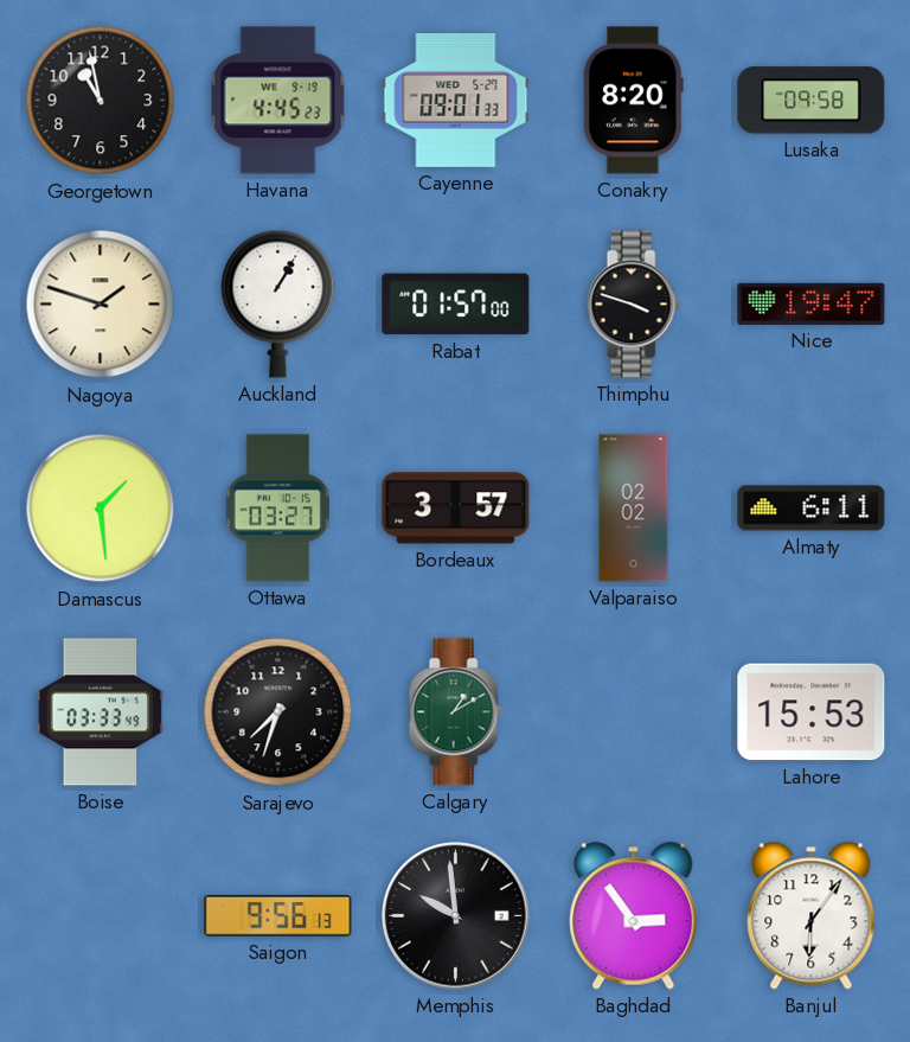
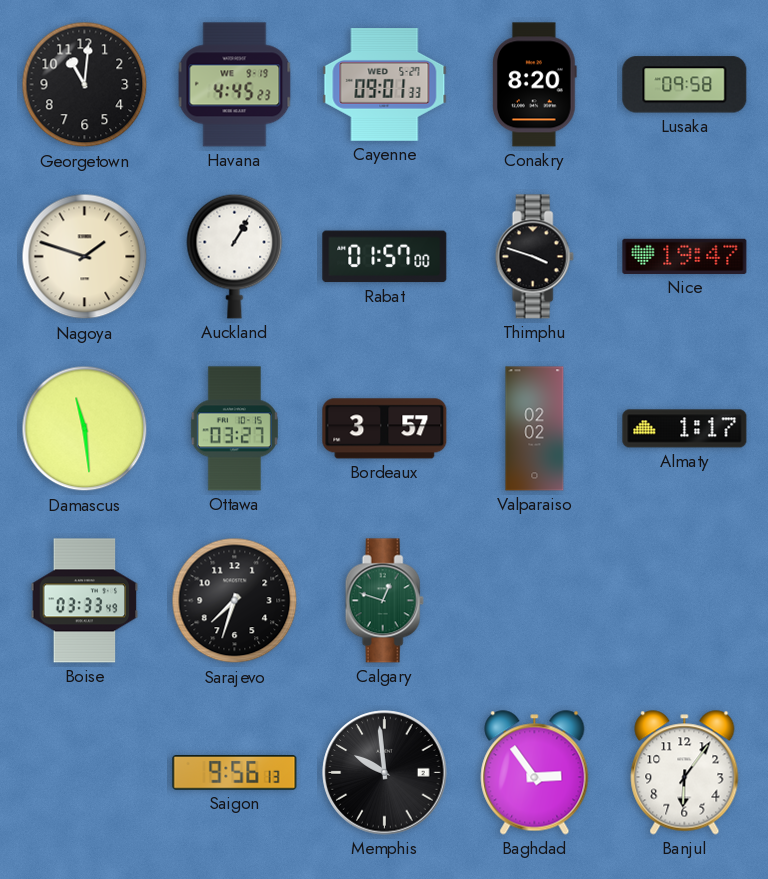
Georgetown: 10:58 -> 11:01 (85, 85)
Damascus: 1:29 -> 11:29 (85, 429)
Almaty: 6:11 -> 1:17 (685, 429)
Calgary: 1:10 -> 12:48 (384, 601)
Lahore: 15:53 -> none (812, 712)
